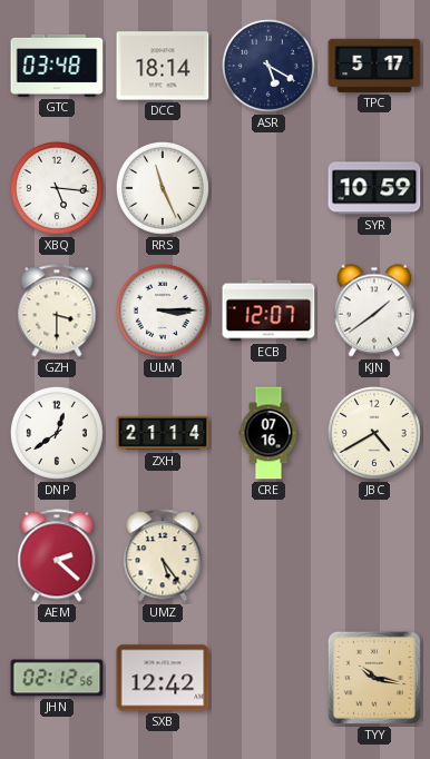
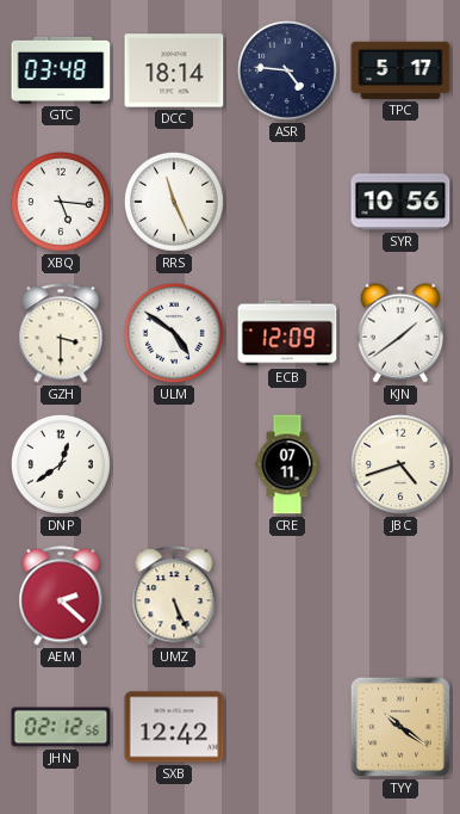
ASR: 5:20 -> 4:46 (287, 70)
SYR: 10:59 -> 10:56 (400, 202)
ULM: 3:15 -> 4:51 (174, 333)
ECB: 12:07 -> 12:09 (287, 333)
ZXH: 21:14 -> none (163, 433)
CRE: 07:16 -> 07:11 (287, 464)
JBC: 4:40 -> 4:42 (400, 464)
UMZ: 5:24 -> 5:26 (174, 596)
TYY: 10:17 -> 10:21 (400, 727)
